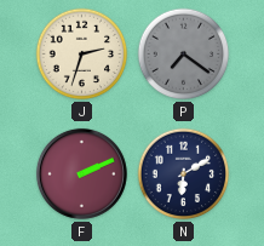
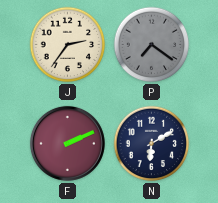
J: 2:33 -> 2:36 (68, 45)
